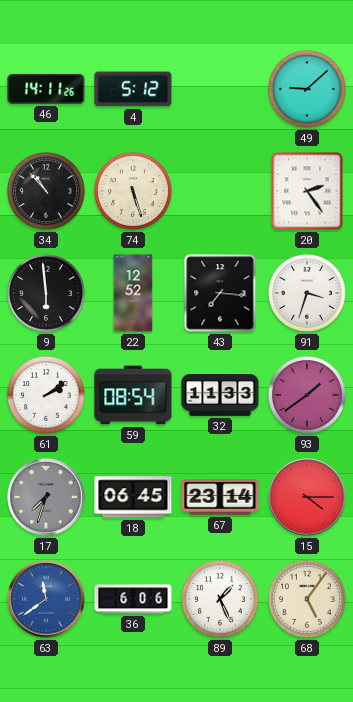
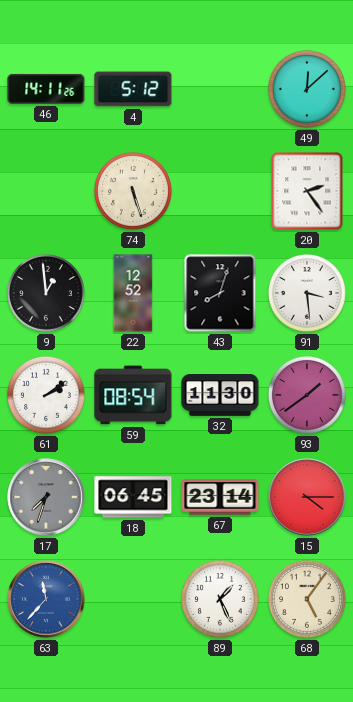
49: 9:08 -> 12:08 (307, 89)
34: 10:53 -> none (46, 191)
9: 5:59 -> 12:59 (46, 293)
43: 7:16 -> 8:03 (220, 293)
91: 3:33 -> 3:29 (307, 293)
32: 11:33 -> 11:30 (220, 396)
63: 11:39 -> 11:37 (46, 599)
36: 6:06 -> none (133, 599)
